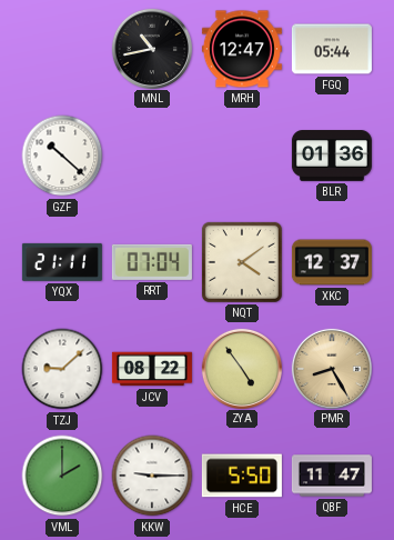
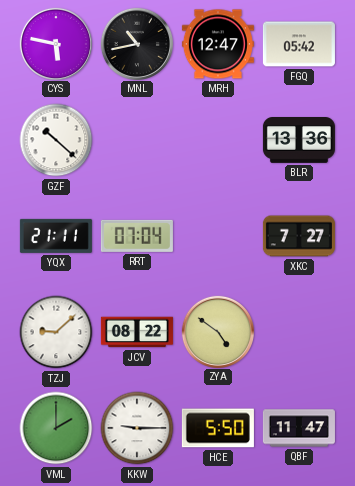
CYS: none -> 5:47 (55, 43)
FGQ: 05:44 -> 05:42 (299, 44)
BLR: 01:36 -> 13:36 (299, 141)
NQT: 4:09 -> none (242, 262)
XKC: 12:37 -> 7:27 (299, 236)
ZYA: 4:54 -> 4:51 (217, 331)
PMR: 8:25 -> none (331, 368)
